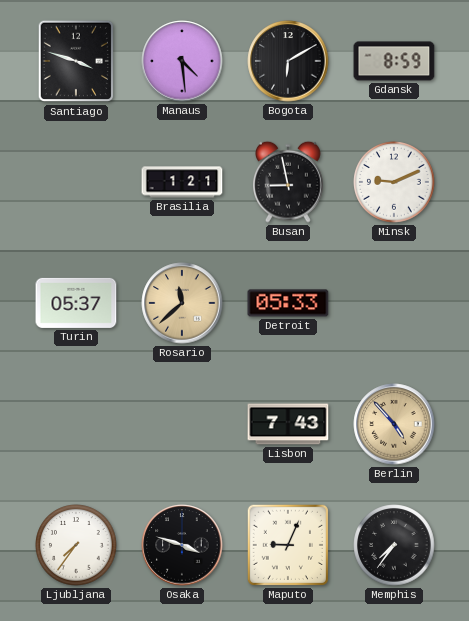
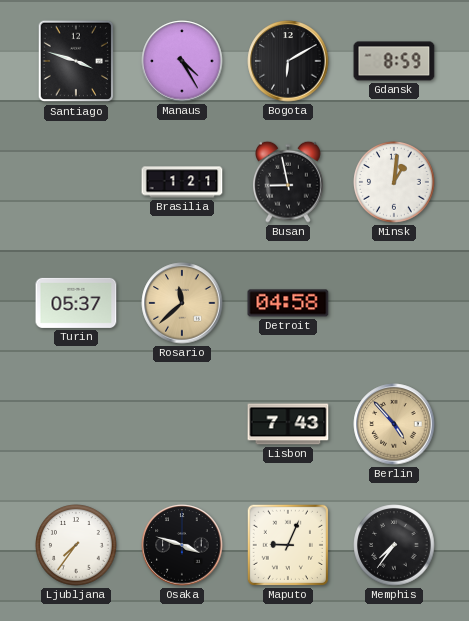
Manaus: 4:29 -> 4:25 (182, 61)
Minsk: 9:11 -> 1:01 (394, 182)
Detroit: 05:33 -> 04:58 (288, 303)
